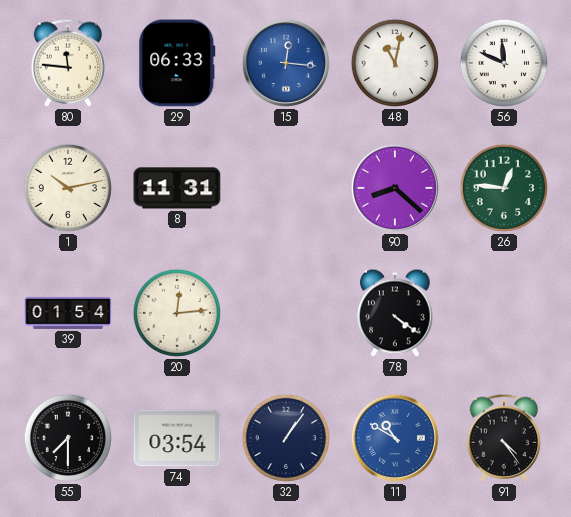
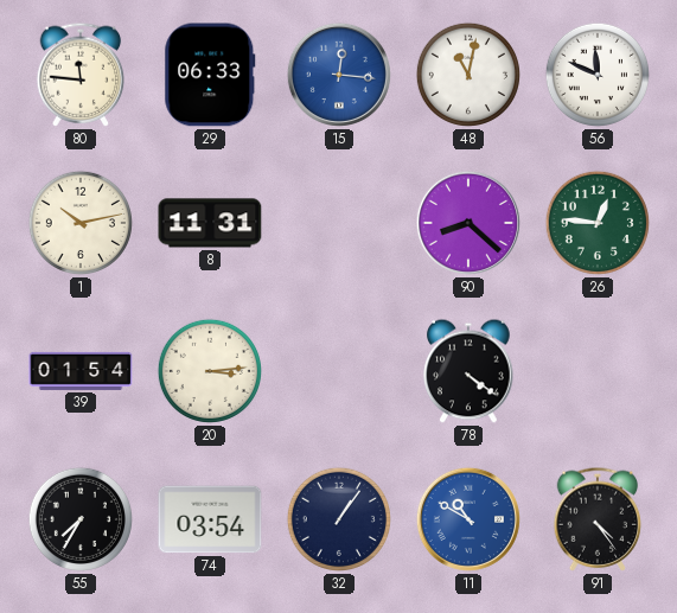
20: 12:14 -> 3:14 (210, 371)
55: 7:30 -> 7:35 (81, 519)
